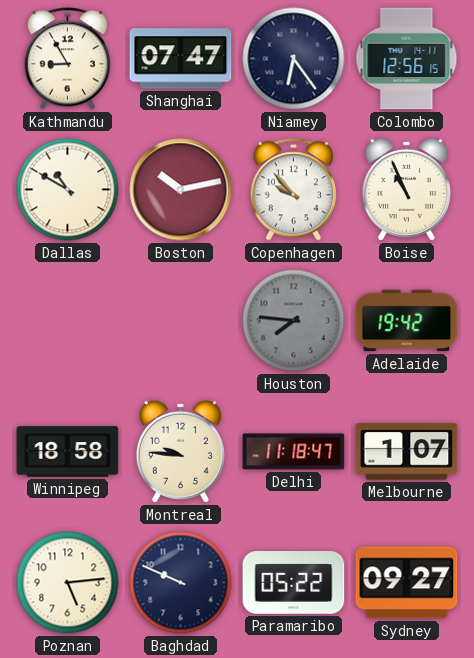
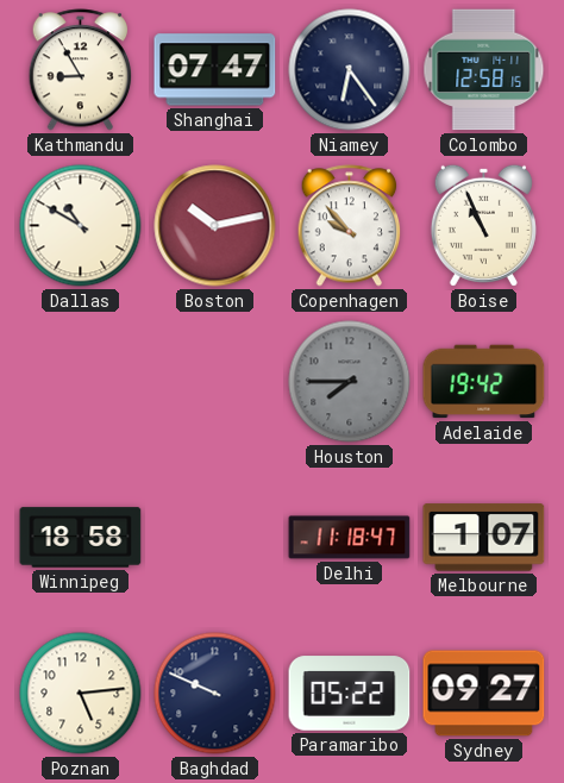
Colombo: 12:56 -> 12:58 (484, 70)
Houston: 7:46 -> 7:45 (350, 382)
Montreal: 9:46 -> none (180, 451)
